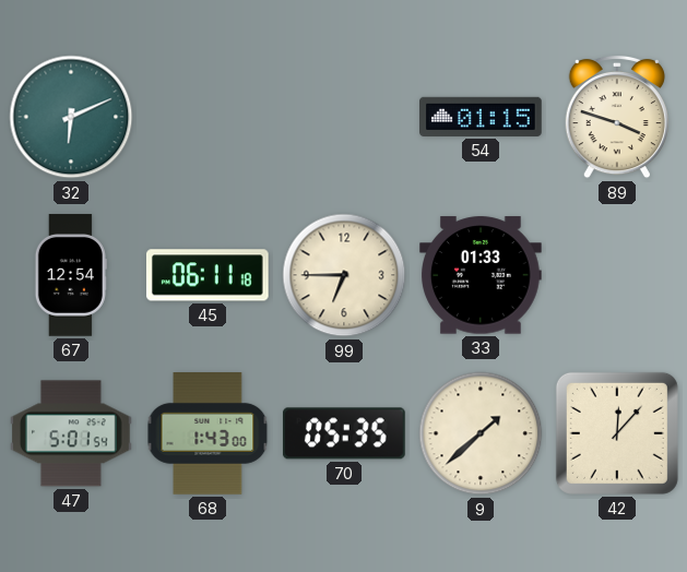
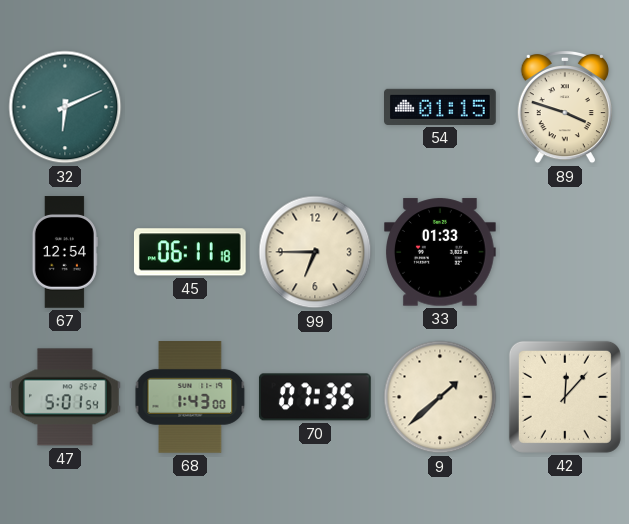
70: 05:35 -> 07:35 (315, 397)
